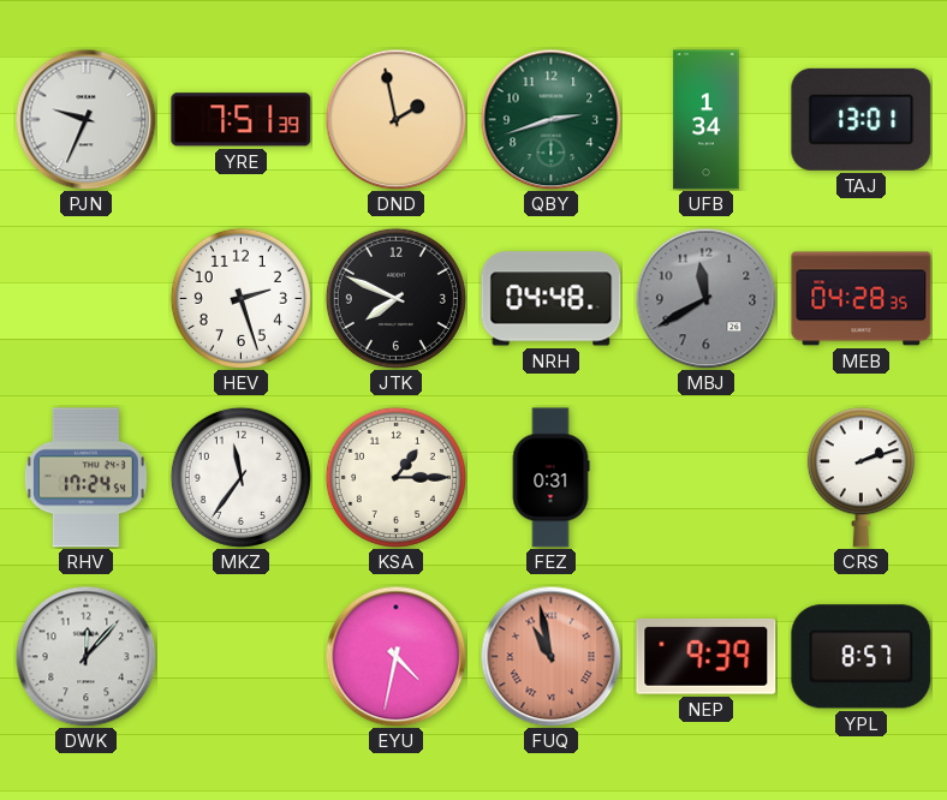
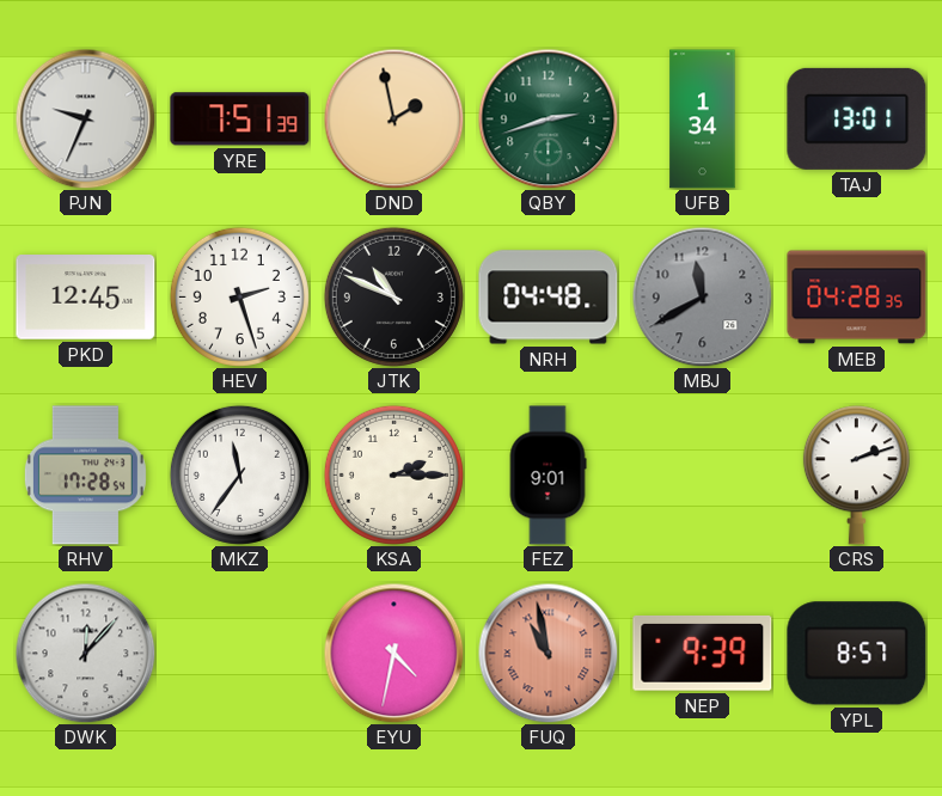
PKD: none -> 12:45 (86, 298)
JTK: 7:49 -> 10:49 (393, 296)
RHV: 17:24 -> 17:28 (85, 476)
KSA: 1:15 -> 2:15 (393, 474)
FEZ: 0:31 -> 9:01 (548, 476)
